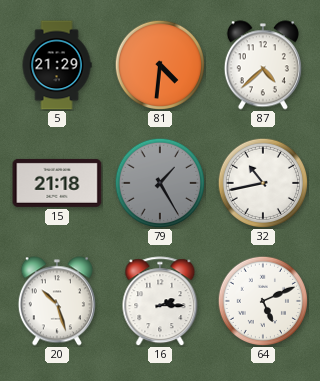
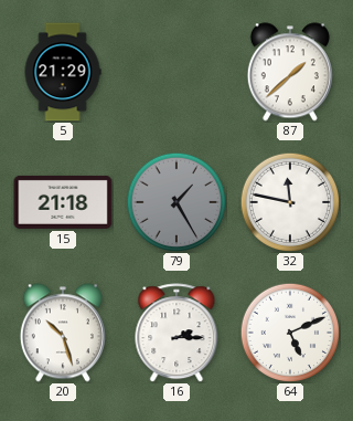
81: 4:31 -> none (159, 64)
87: 4:38 -> 1:38 (290, 72)
32: 10:43 -> 11:47 (289, 201)
